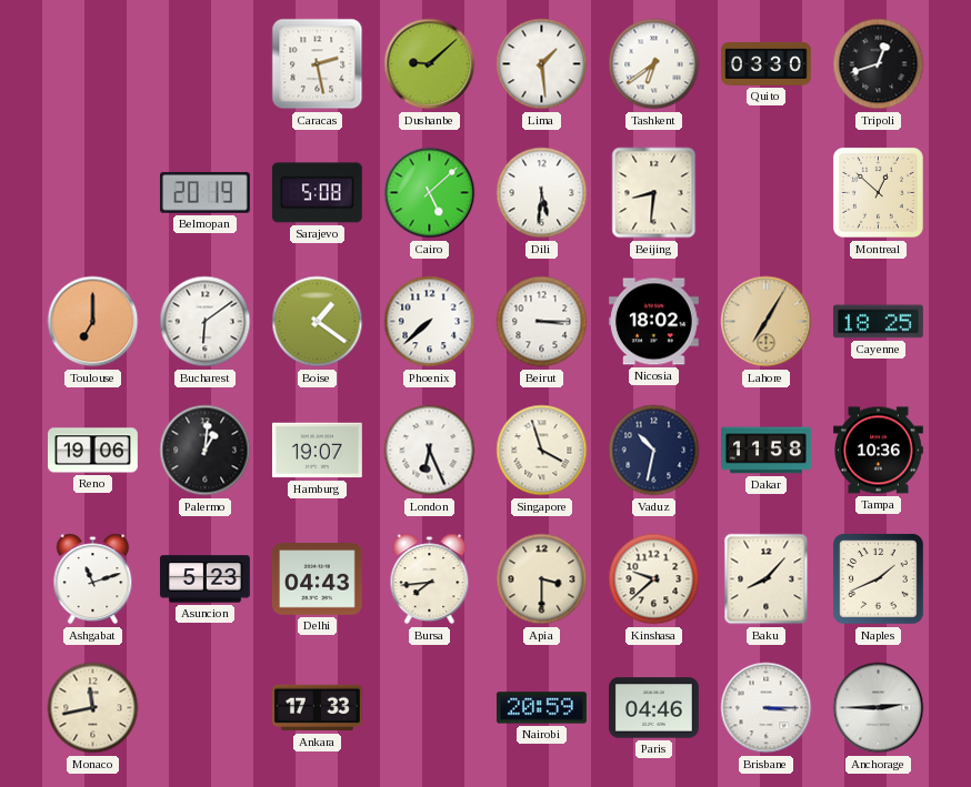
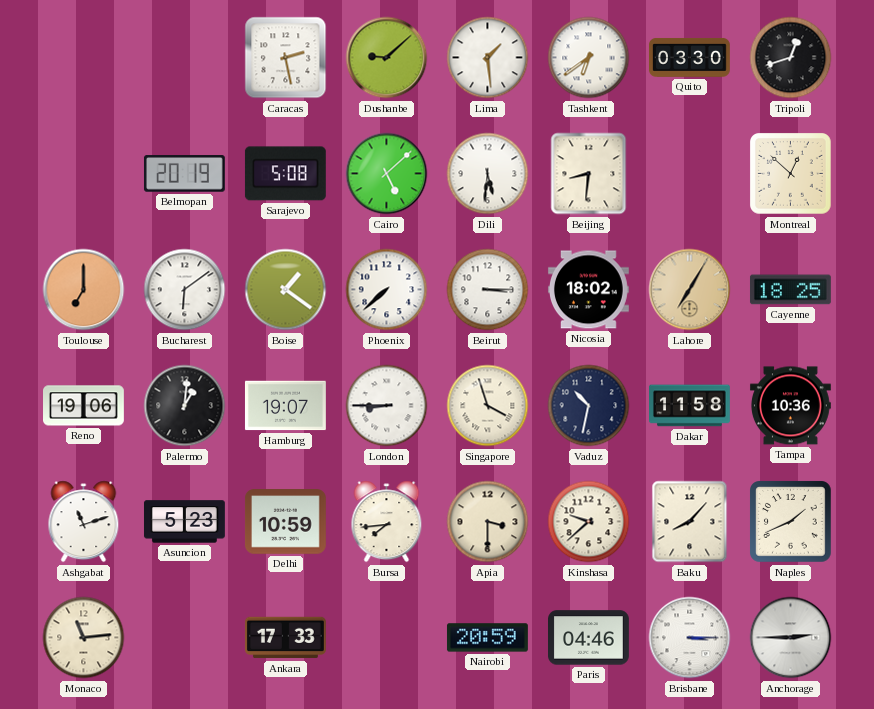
London: 6:26 -> 8:45 (387, 406)
Delhi: 04:43 -> 10:59 (285, 522)
Monaco: 11:43 -> 11:14 (84, 638)
